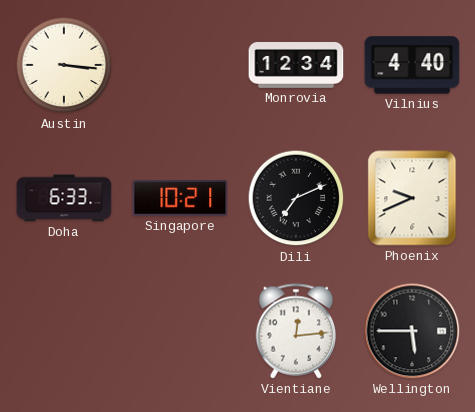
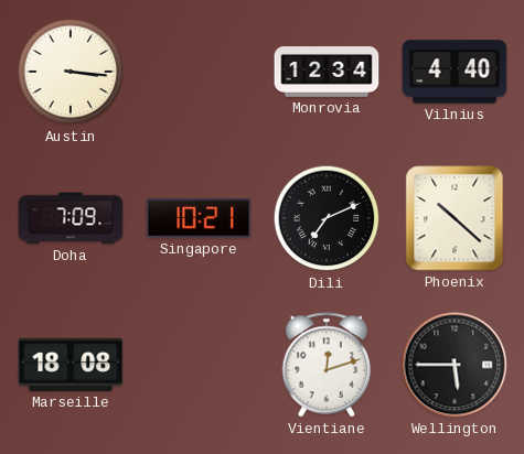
Doha: 6:33 -> 7:09 (71, 218)
Phoenix: 9:41 -> 10:22 (455, 218)
Marseille: none -> 18:08 (71, 365)
Vientiane: 12:14 -> 12:12 (327, 365)
